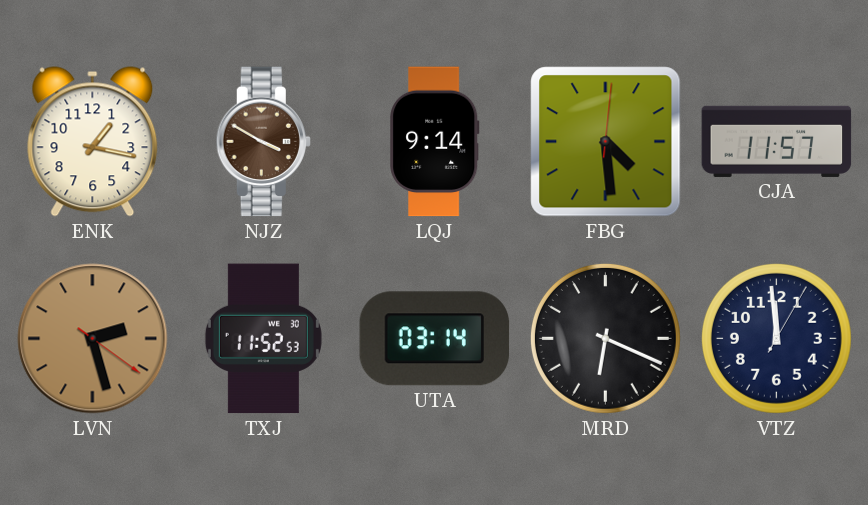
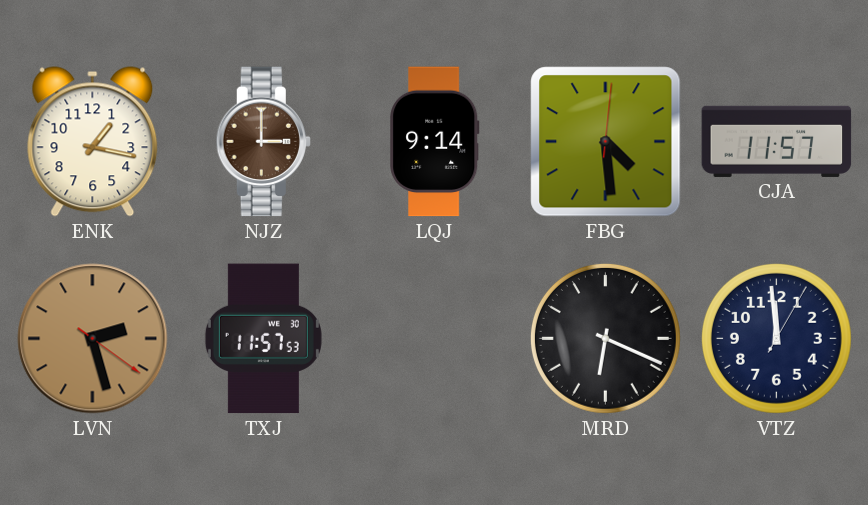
NJZ: 3:50 -> 3:00 (263, 142)
TXJ: 11:52 -> 11:57 (263, 339)
UTA: 03:14 -> none (435, 339)
